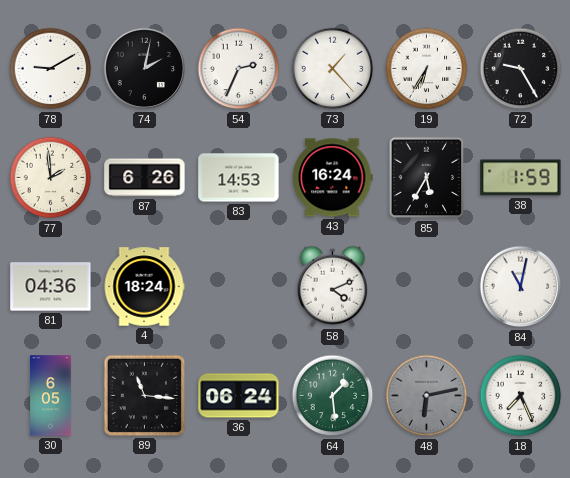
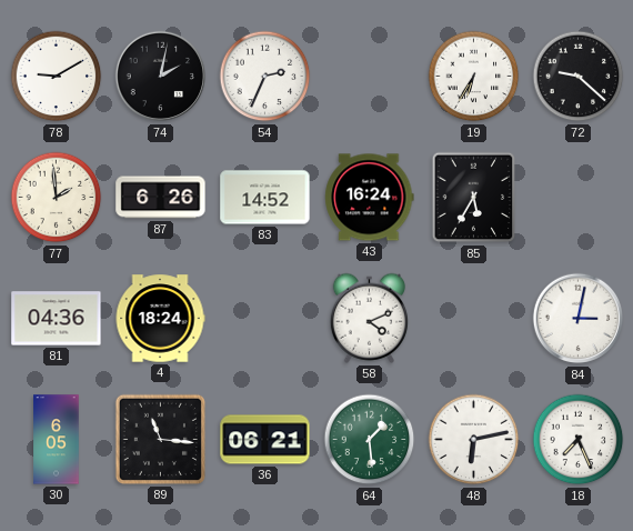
73: 1:23 -> none (333, 69)
72: 9:25 -> 9:22 (579, 77)
83: 14:53 -> 14:52 (265, 198)
38: 1:59 -> none (521, 178)
84: 11:02 -> 3:02 (579, 319)
36: 06:24 -> 06:21 (265, 440)
48 dial: grey -> white (474, 440)
